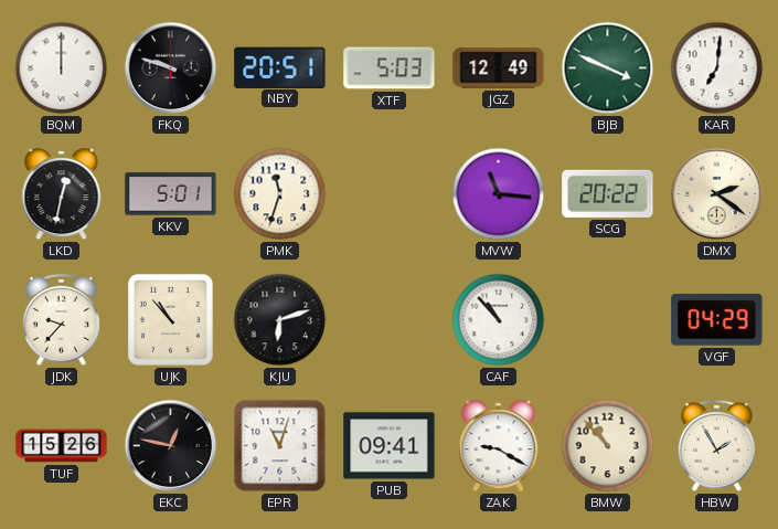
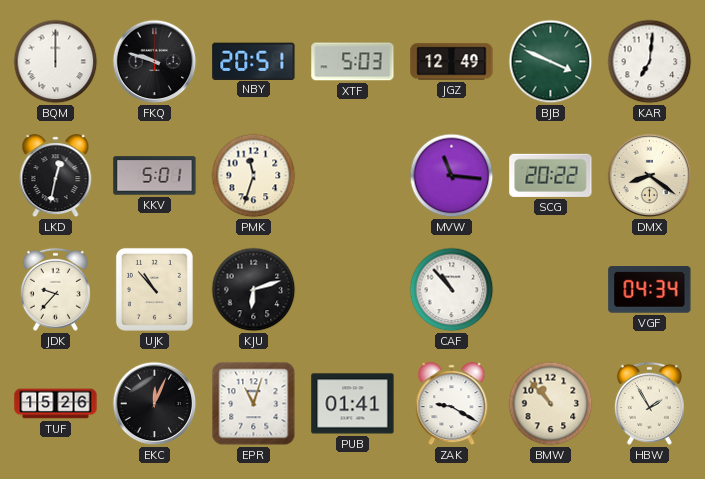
DMX: 2:21 -> 8:21 (650, 176)
VGF: 04:29 -> 04:34 (650, 290)
EKC: 12:47 -> 12:04 (155, 404)
PUB: 09:41 -> 01:41 (353, 404)
